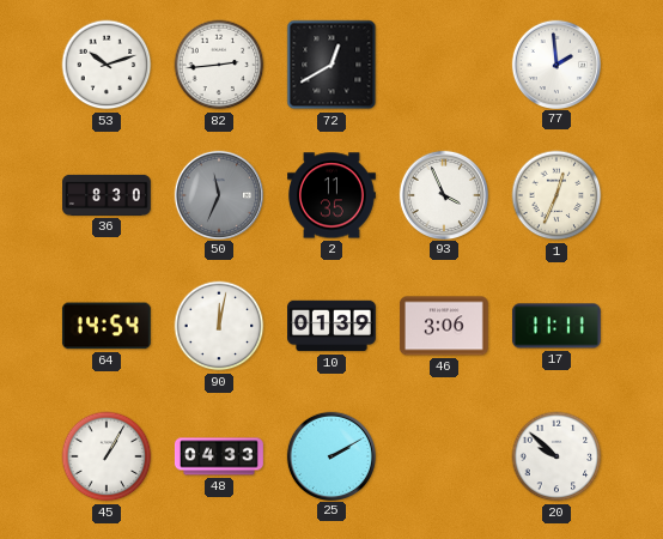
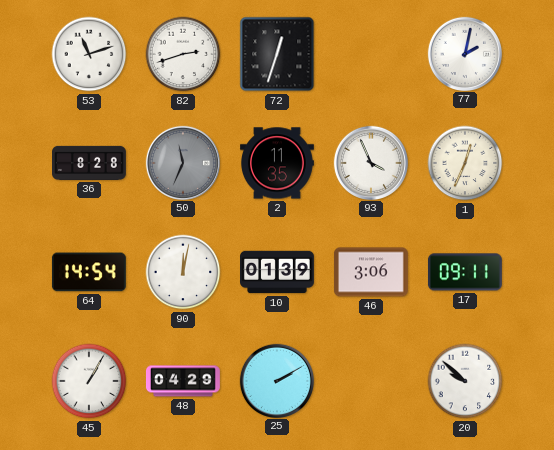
53: 10:12 -> 11:12 (89, 54)
82: 2:44 -> 2:42 (183, 54)
72: 12:40 -> 12:33 (277, 54)
77: 1:59 -> 2:02 (464, 53)
36: 8:30 -> 8:28 (90, 163)
17: 11:11 -> 09:11 (465, 272)
48: 04:33 -> 04:29 (183, 381)
